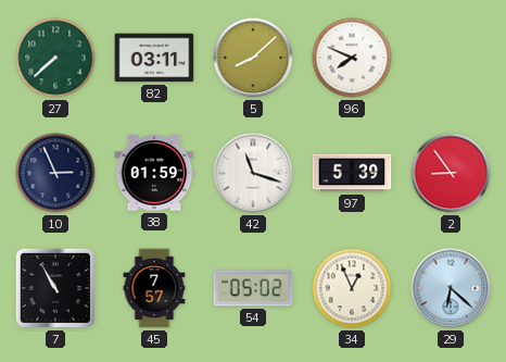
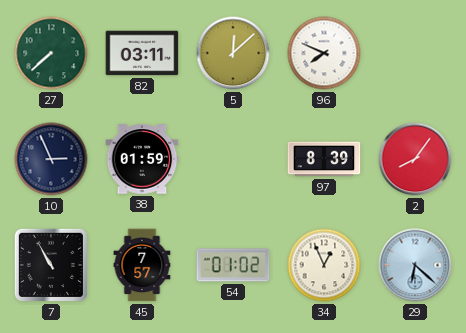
5: 8:08 -> 12:08 (233, 53)
42: 11:18 -> none (253, 173)
97: 5:39 -> 8:39 (324, 159)
2: 8:54 -> 8:06 (415, 159)
54: 05:02 -> 01:02 (233, 265)
